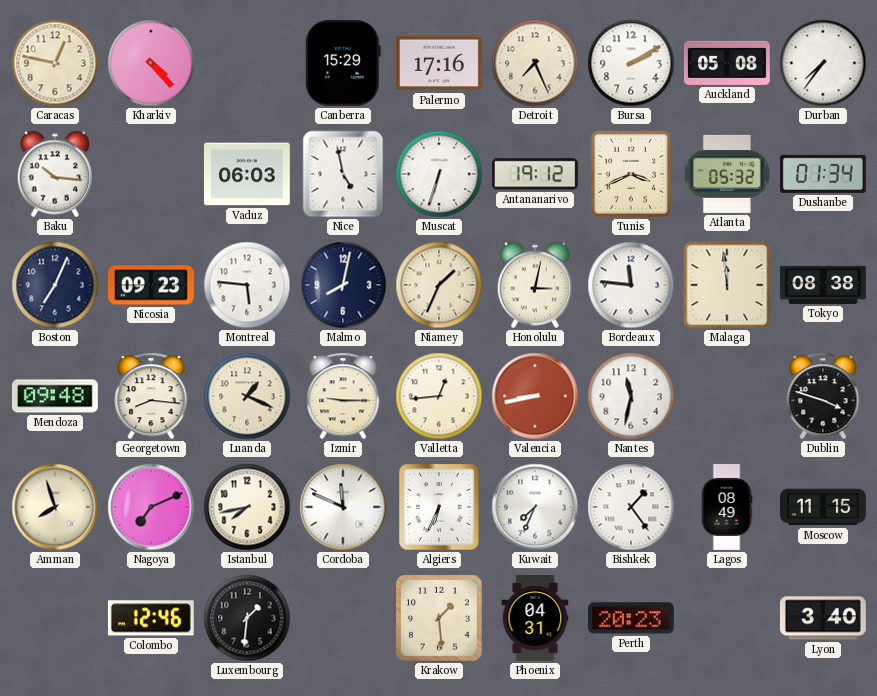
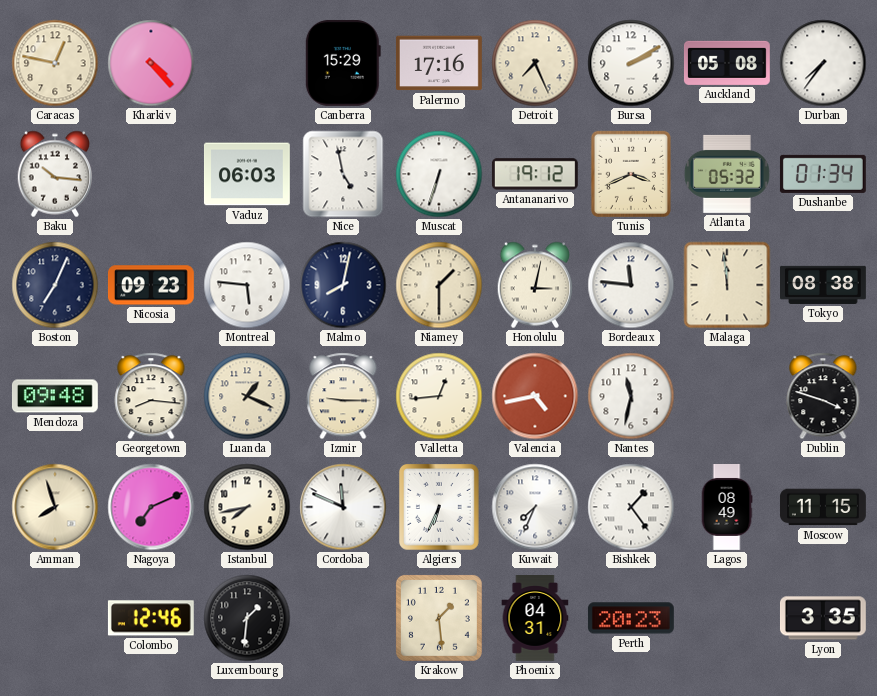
Niamey: 1:34 -> 1:30 (439, 285)
Valencia: 8:43 -> 4:43 (535, 396)
Lyon: 3:40 -> 3:35 (823, 618)
